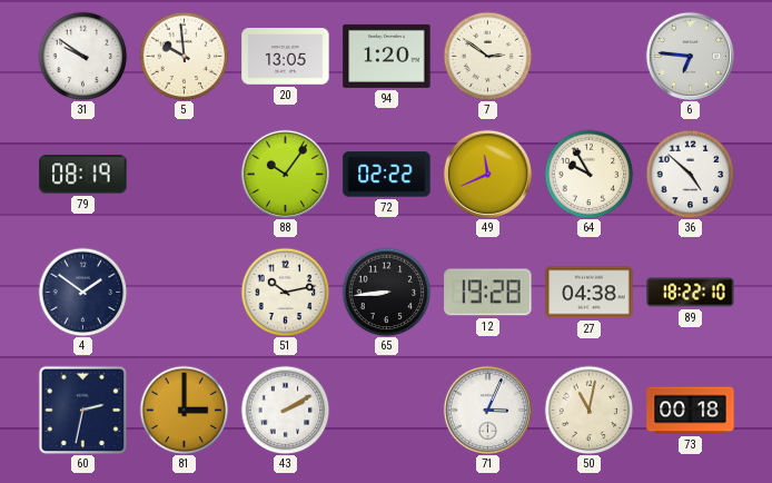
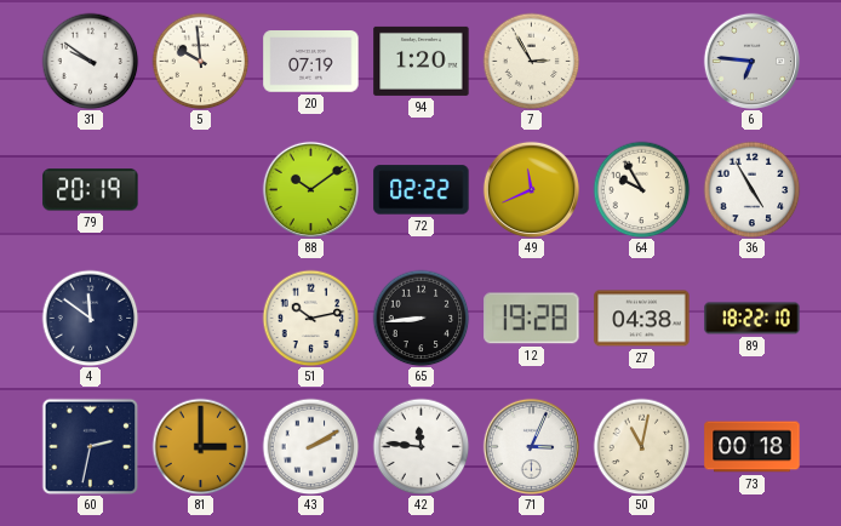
20: 13:05 -> 07:19 (311, 62)
7: 2:51 -> 2:55 (531, 61)
79: 08:19 -> 20:19 (91, 190)
88: 10:06 -> 10:09 (310, 189)
36: 4:52 -> 4:55 (751, 189)
4: 1:51 -> 11:51 (90, 318)
42: none -> 11:46 (420, 446)
